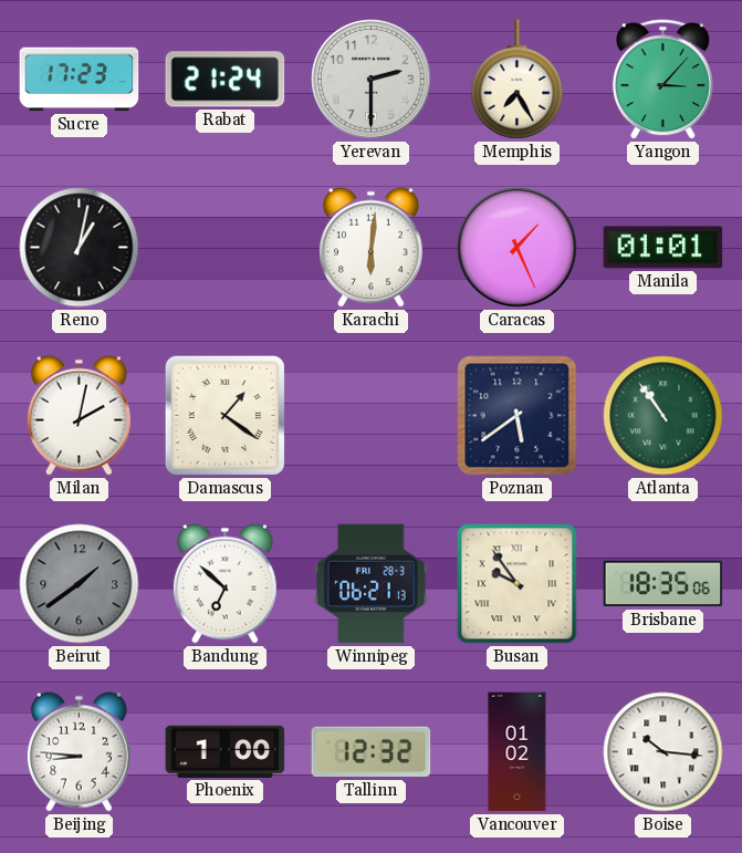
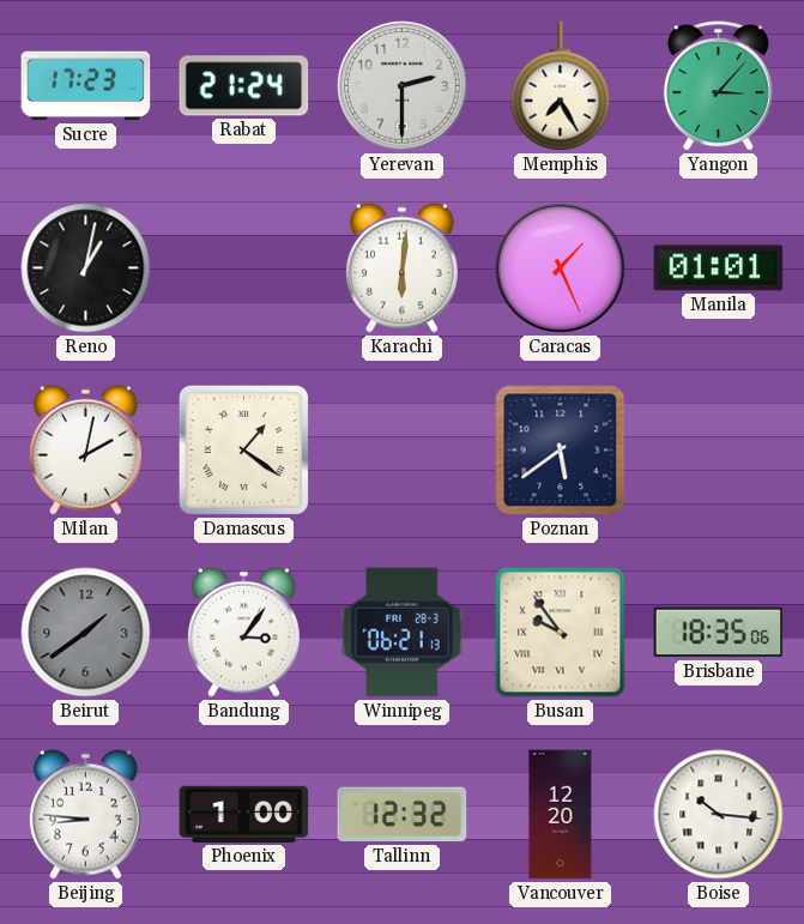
Atlanta: 10:54 -> none (663, 416)
Bandung: 6:52 -> 3:06 (243, 632)
Vancouver: 01:02 -> 12:20 (561, 815)
